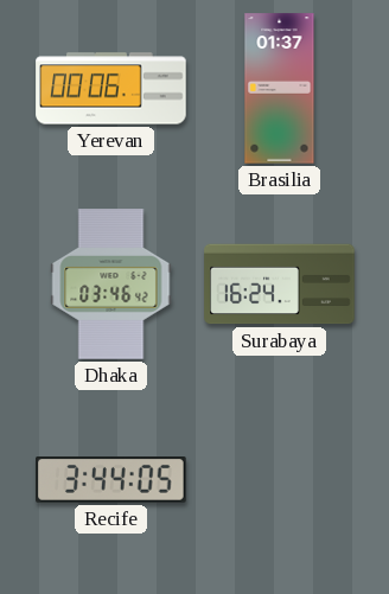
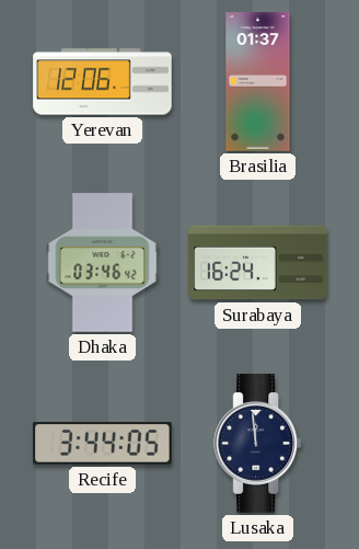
Yerevan: 00:06 -> 12:06 (103, 82)
Lusaka: none -> 11:59 (258, 444)
